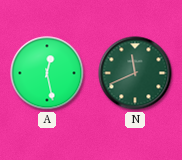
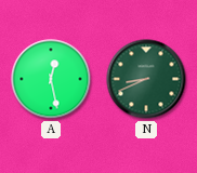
N: 11:41 -> 8:41 (146, 79)
